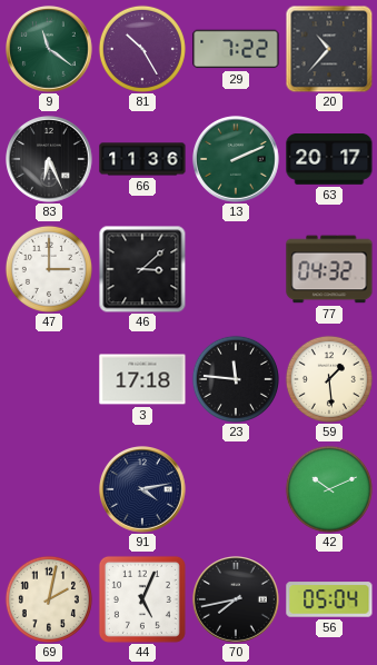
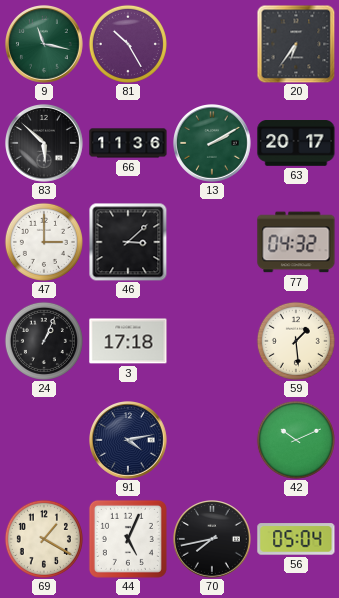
9: 11:21 -> 11:17 (45, 45)
29: 7:22 -> none (236, 49)
20: 10:37 -> 6:36 (296, 44)
83: 6:26 -> 5:52 (45, 144)
13: 2:11 -> 2:10 (213, 144)
24: none -> 1:04 (44, 341)
23: 11:46 -> none (236, 379)
69: 2:02 -> 1:20 (44, 539)
